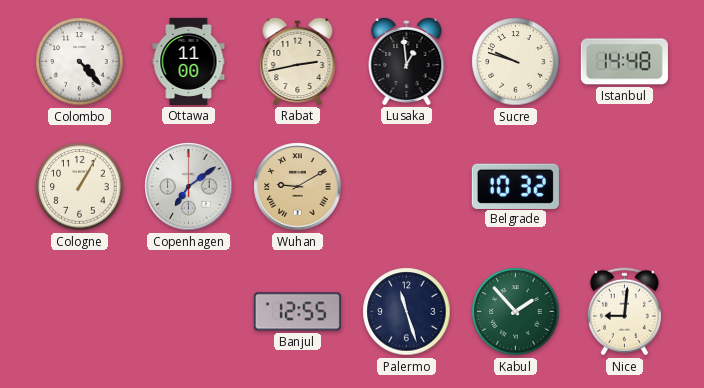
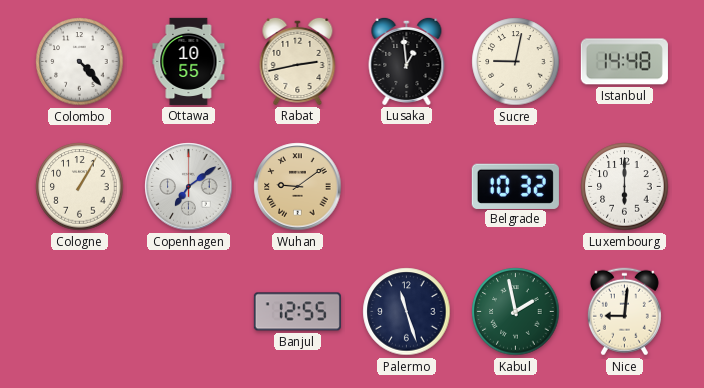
Ottawa: 11:00 -> 10:55 (189, 61)
Sucre: 9:48 -> 9:02 (516, 62)
Wuhan: 9:10 -> 9:09 (298, 187)
Luxembourg: none -> 6:00 (625, 187)
Kabul: 1:53 -> 1:58 (516, 312)
